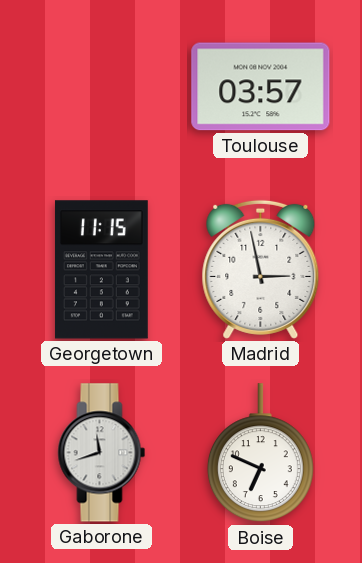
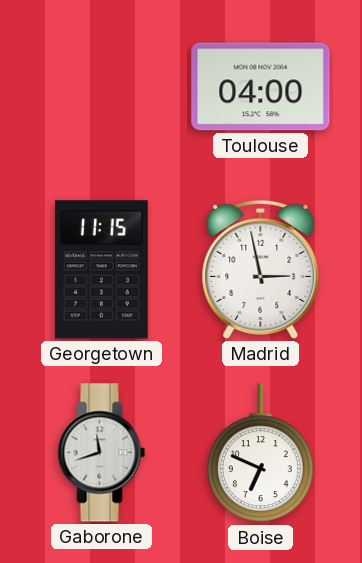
Toulouse: 03:57 -> 04:00 (261, 87)
